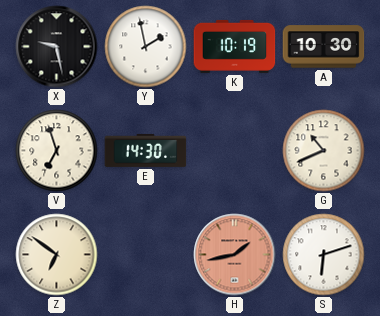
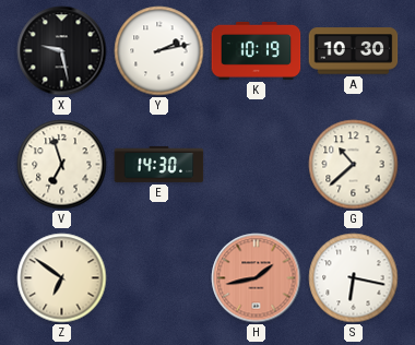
Y: 1:58 -> 2:13 (159, 51)
G: 10:41 -> 10:38 (354, 165)
S: 6:12 -> 6:17 (354, 278)
